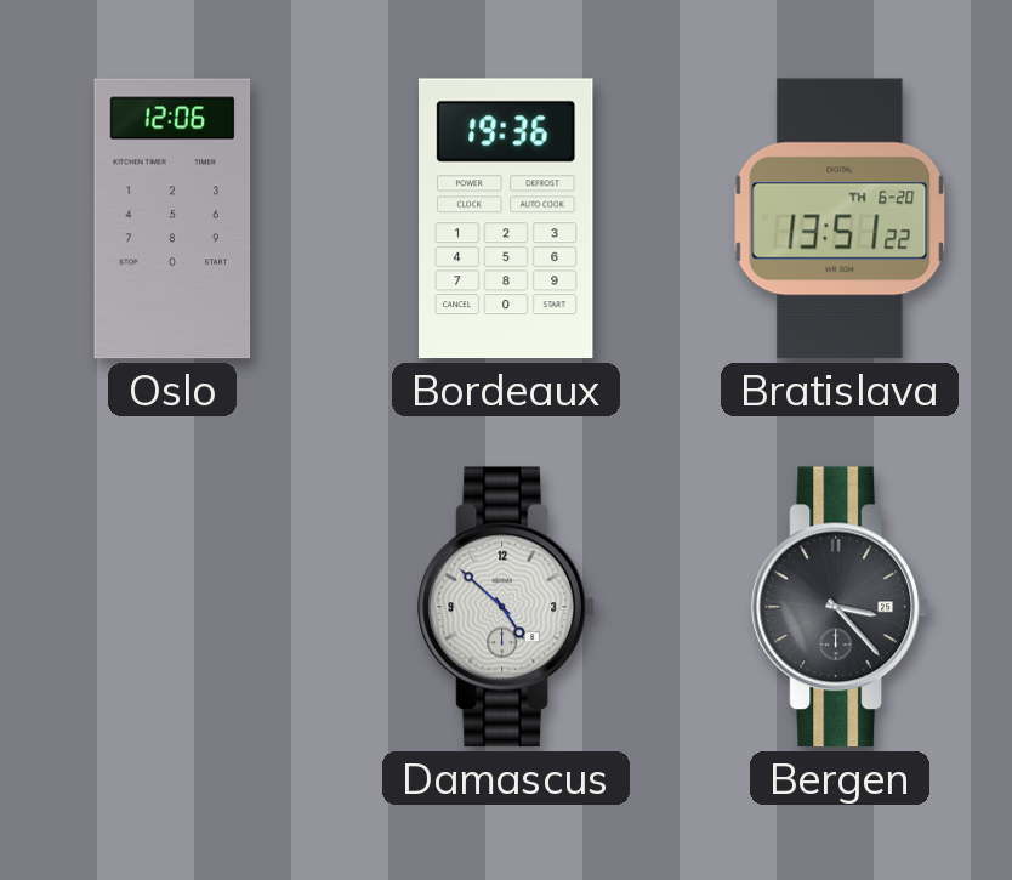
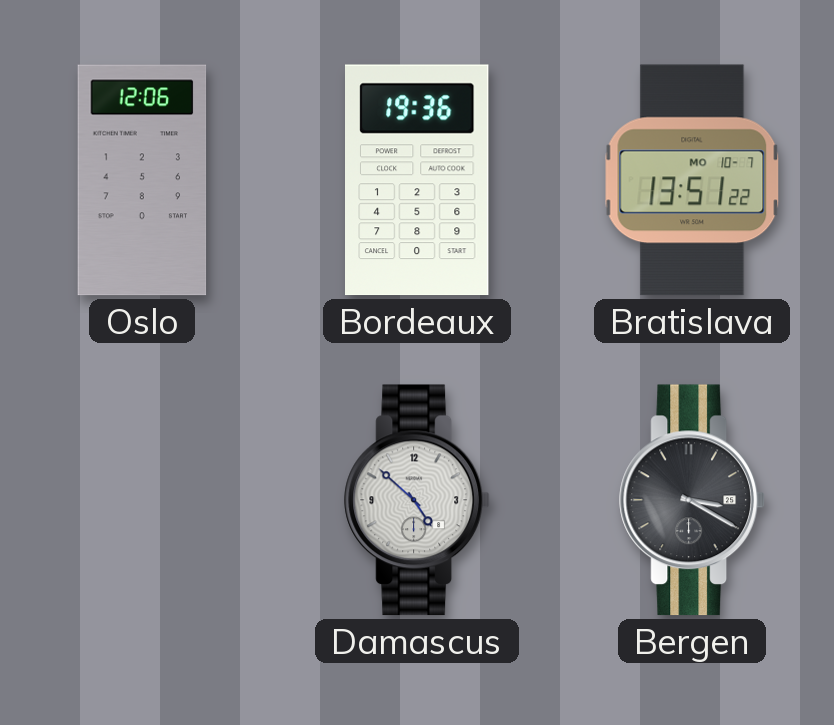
Bratislava date: TH 6-20 -> MO 10-7 (692, 180)
Bergen: 3:23 -> 3:20 (692, 500)
